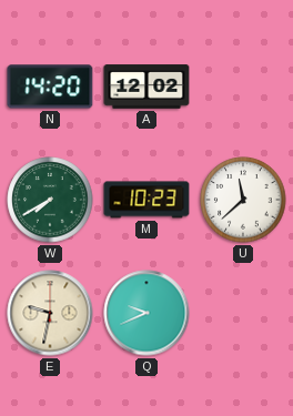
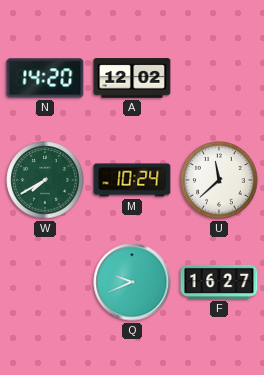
M: 10:23 -> 10:24 (132, 180)
E: 9:32 -> none (50, 313)
F: none -> 16:27 (219, 282)
